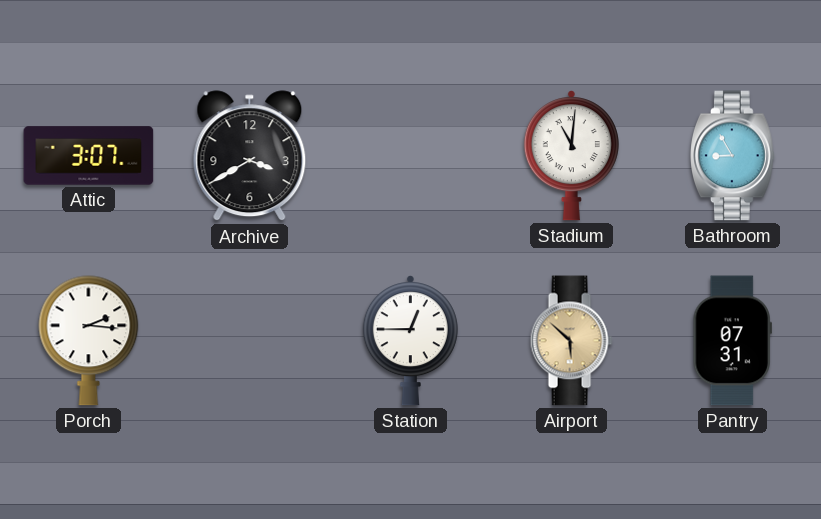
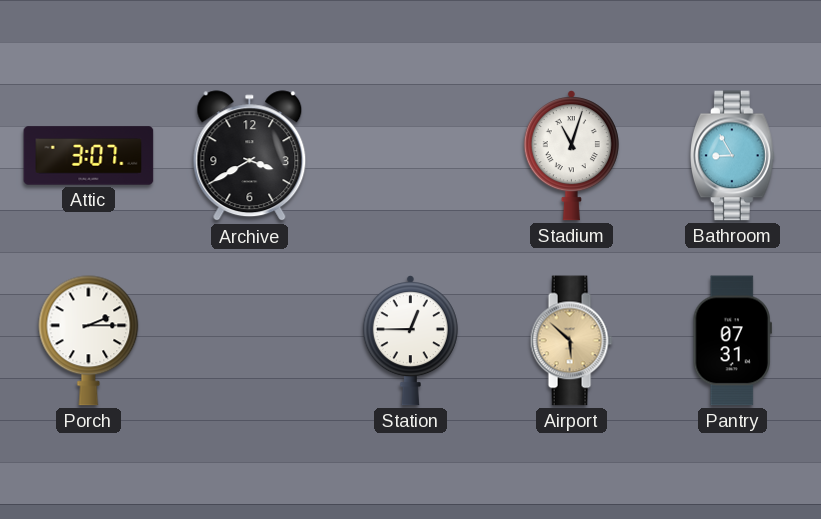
Stadium: 11:01 -> 11:03 (571, 156)
Porch: 2:16 -> 2:15 (89, 341)
